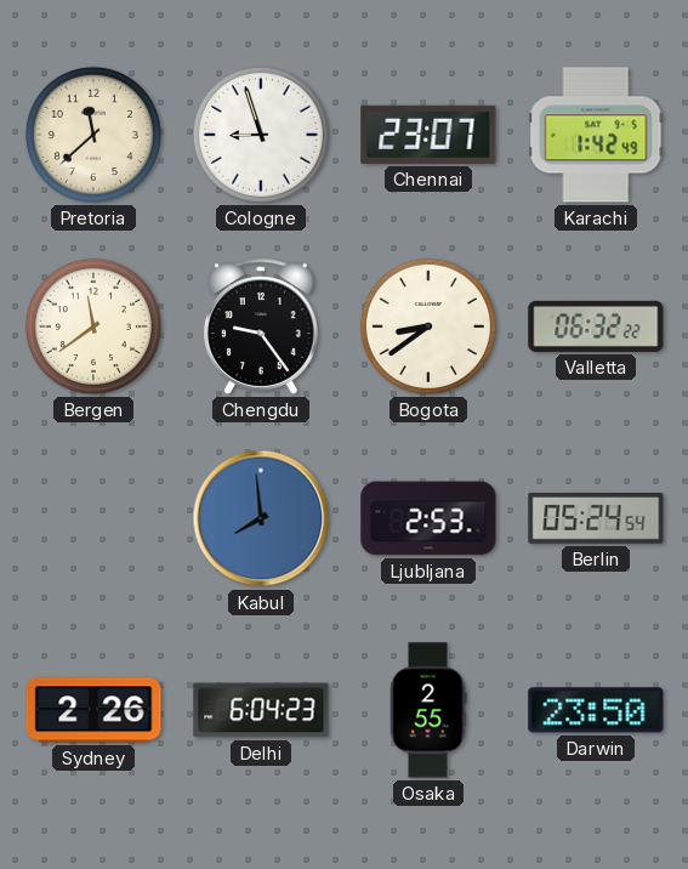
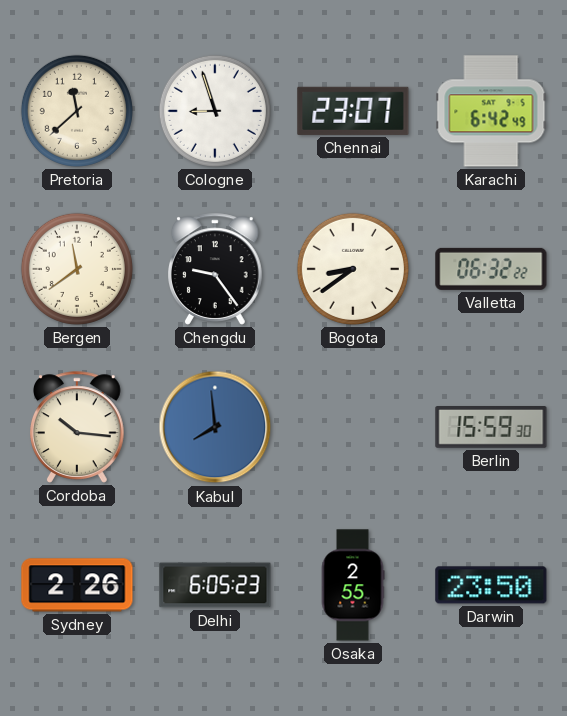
Karachi: 1:42 -> 6:42 (491, 111)
Cordoba: none -> 10:16 (78, 427)
Ljubljana: 2:53 -> none (428, 518)
Berlin: 05:24 -> 15:59 (491, 428)
Delhi: 6:04 -> 6:05 (215, 585)
